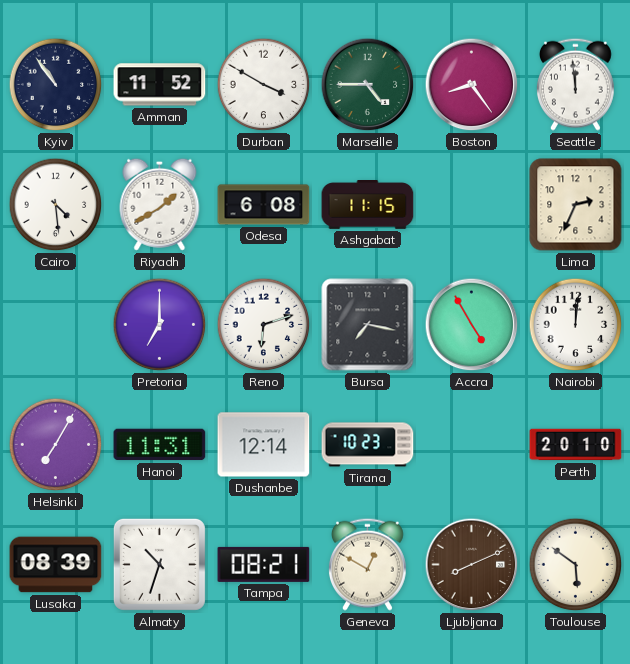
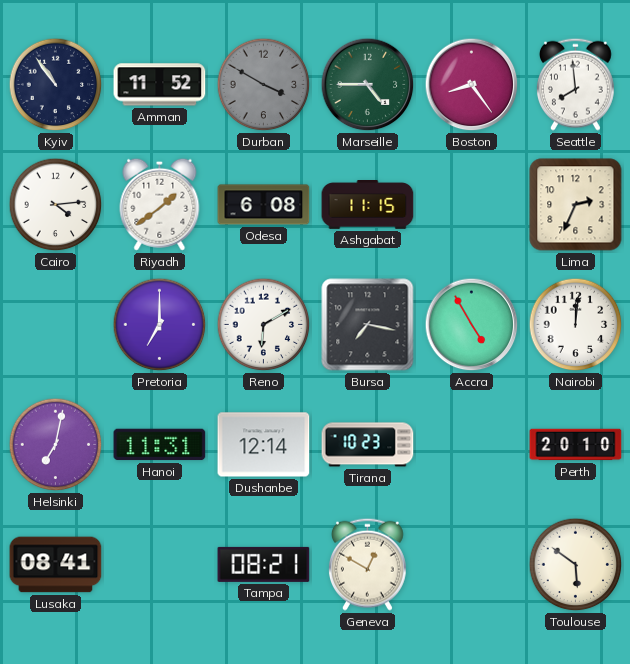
Durban dial: white -> grey (264, 85)
Seattle: 11:59 -> 7:59 (575, 84)
Cairo: 4:29 -> 4:14 (56, 205)
Riyadh: 1:40 -> 1:39 (160, 204)
Reno: 6:12 -> 6:10 (264, 325)
Helsinki: 7:05 -> 7:02 (56, 445)
Lusaka: 08:39 -> 08:41 (56, 565)
Almaty: 10:33 -> none (159, 564)
Ljubljana: 8:11 -> none (472, 565)
